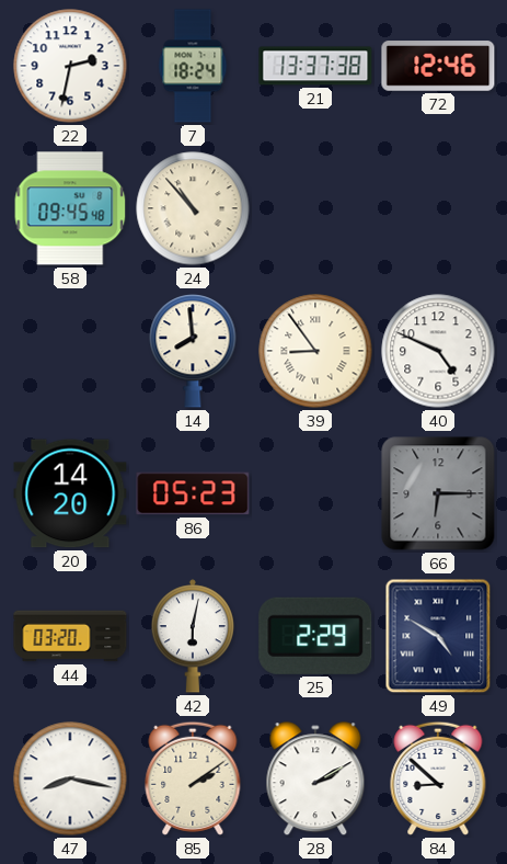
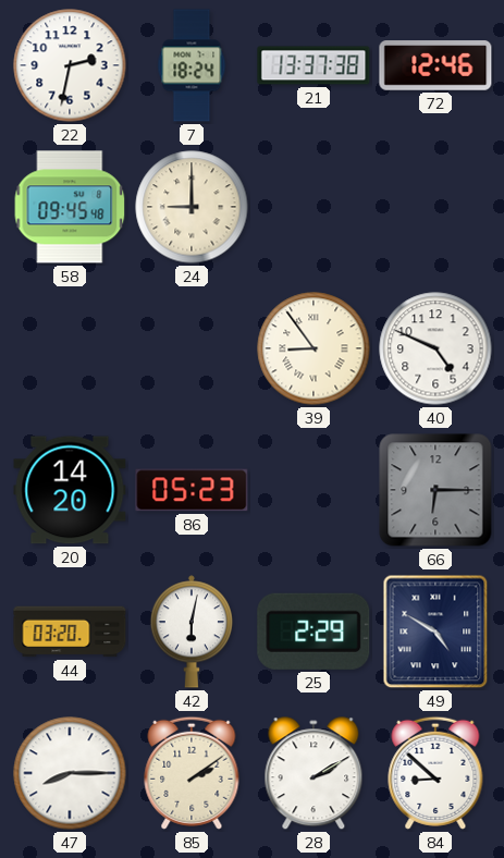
24: 10:53 -> 9:00 (192, 207)
14: 7:59 -> none (193, 352)
47: 8:17 -> 8:15 (70, 773)
